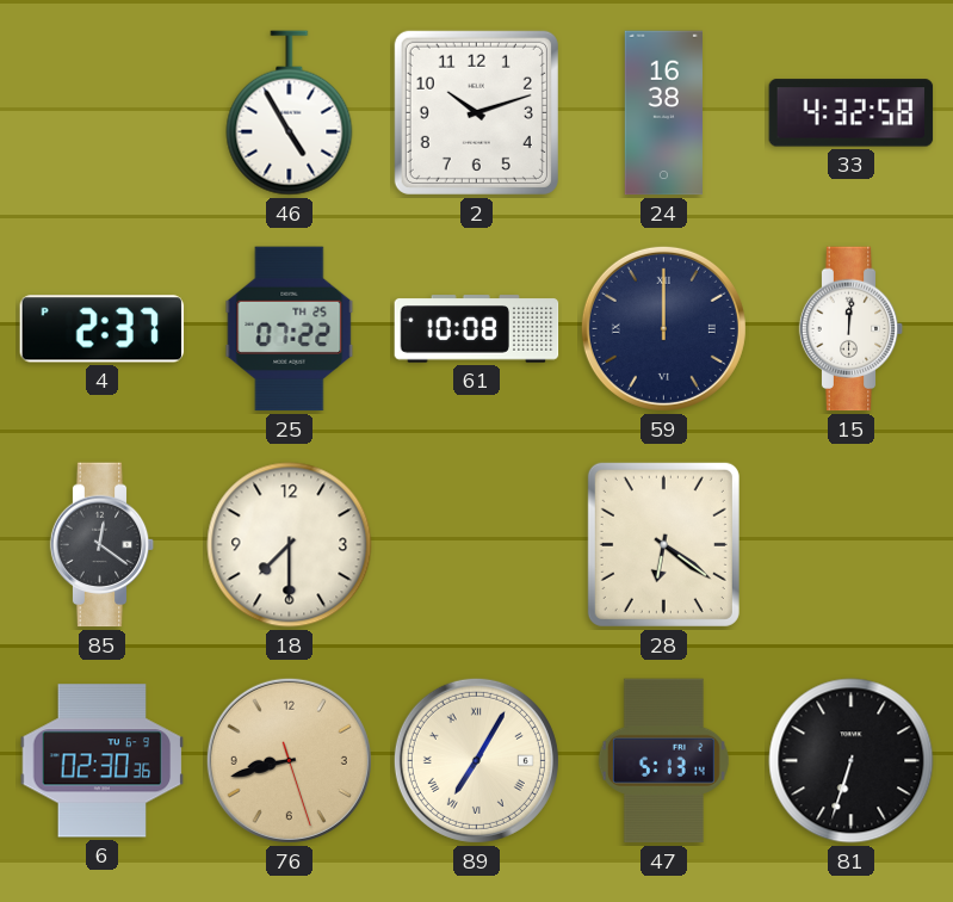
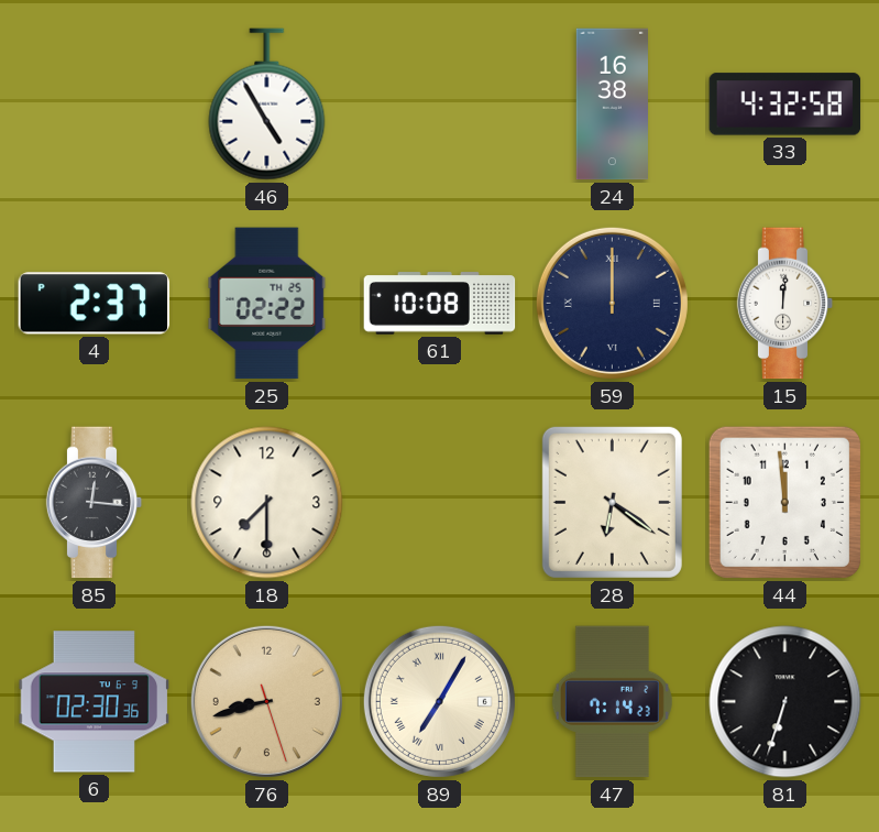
2: 10:12 -> none (476, 112)
25: 07:22 -> 02:22 (267, 304)
85: 12:21 -> 12:16 (95, 503)
44: none -> 11:59 (784, 502)
47: 5:13 -> 7:14 (612, 702)
